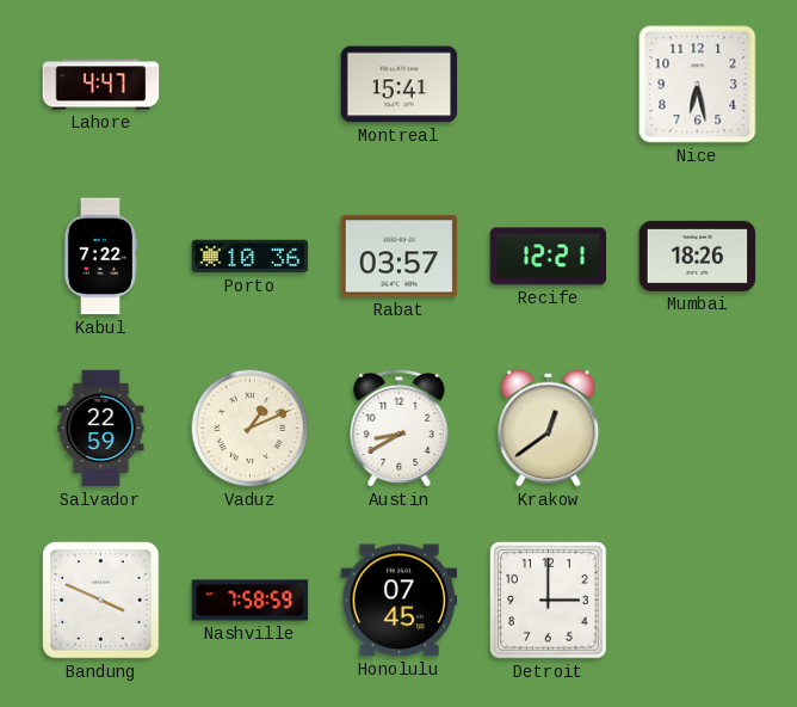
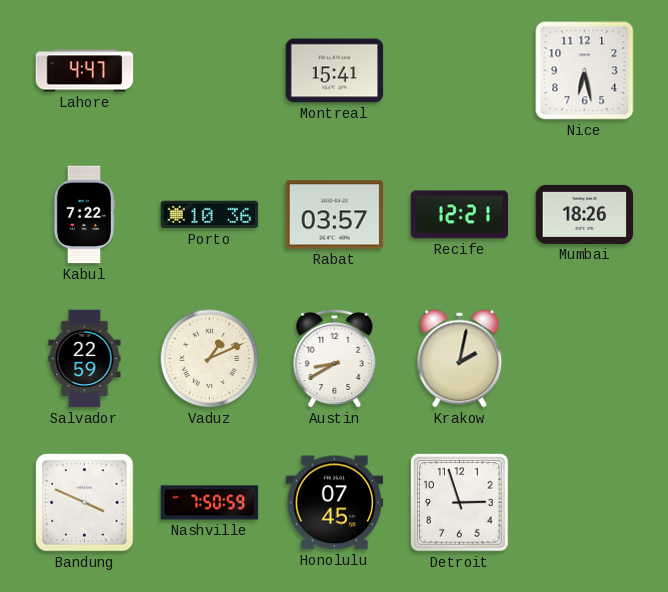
Krakow: 12:39 -> 2:02 (460, 359)
Nashville: 7:58 -> 7:50 (210, 503)
Detroit: 3:00 -> 2:57 (460, 503)
